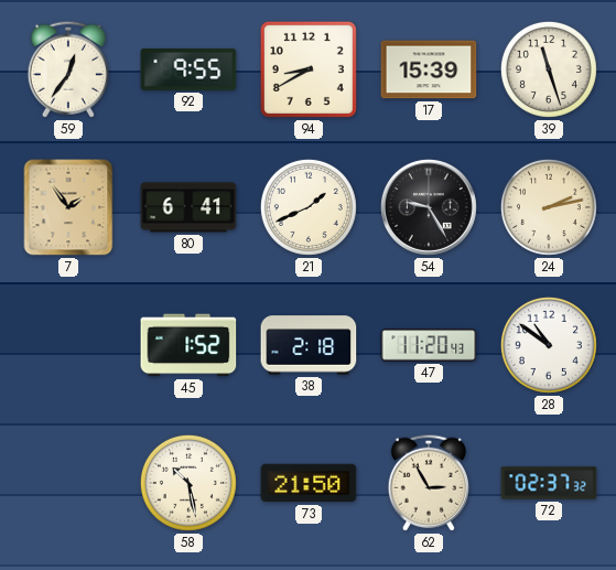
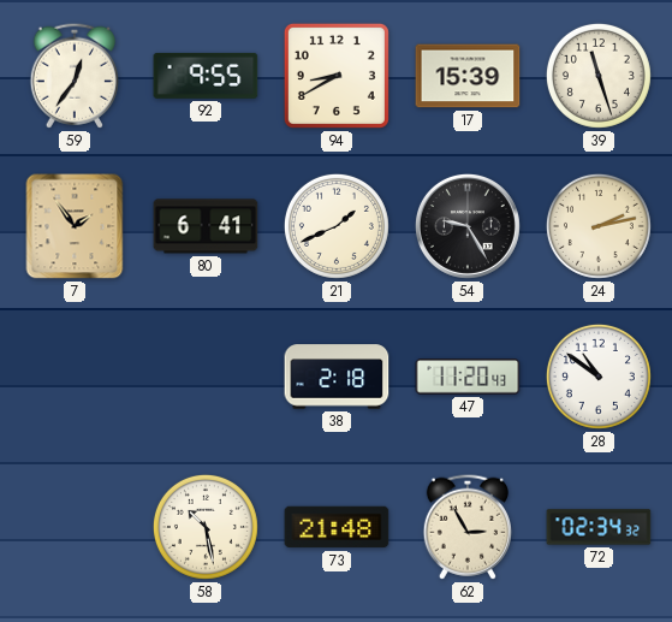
45: 1:52 -> none (188, 345)
73: 21:50 -> 21:48 (337, 527)
72: 02:37 -> 02:34 (599, 527)
